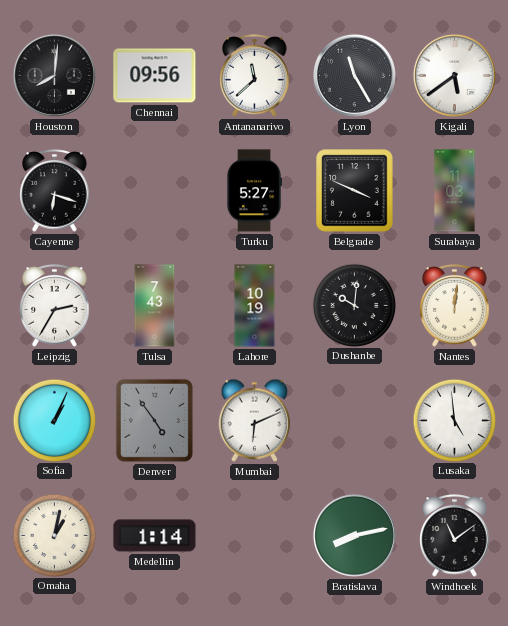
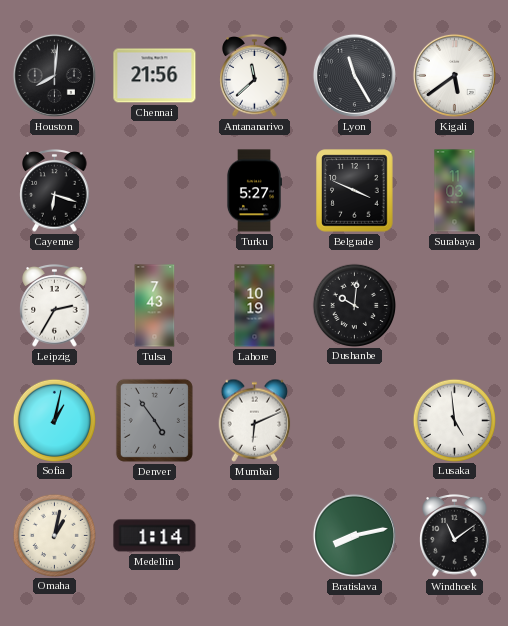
Chennai: 09:56 -> 21:56 (155, 76)
Nantes: 12:01 -> none (455, 306)
Sofia: 1:04 -> 1:02 (54, 420)
